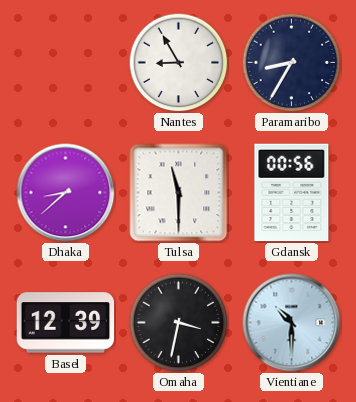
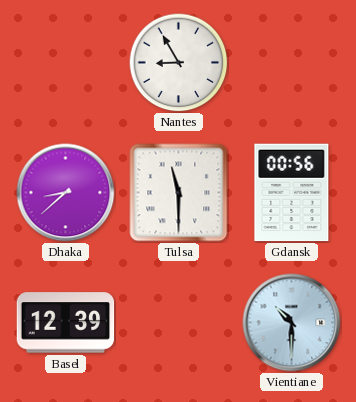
Paramaribo: 8:35 -> none (292, 63)
Omaha: 3:32 -> none (179, 323)
